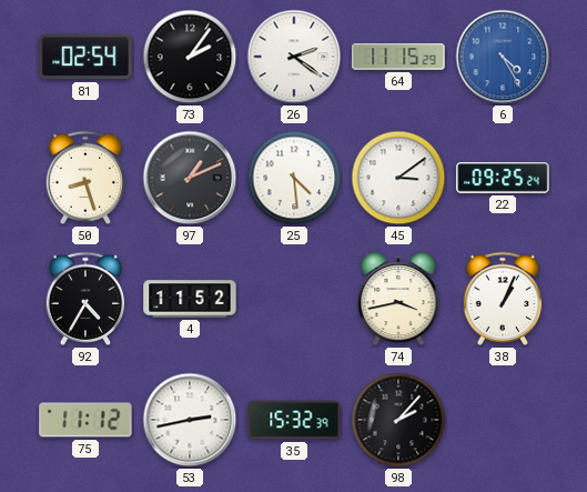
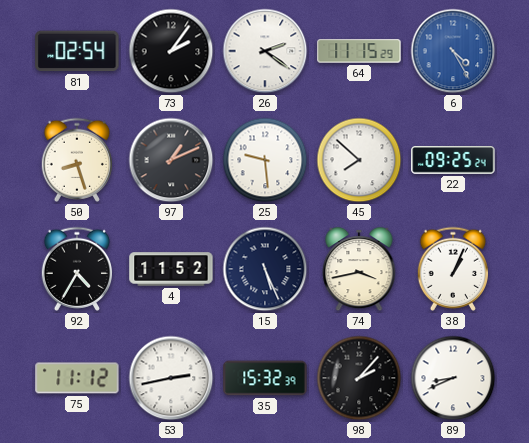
25: 4:29 -> 9:29 (265, 160)
45: 3:09 -> 7:52 (359, 160)
15: none -> 5:26 (265, 269)
89: none -> 8:41 (453, 378)
